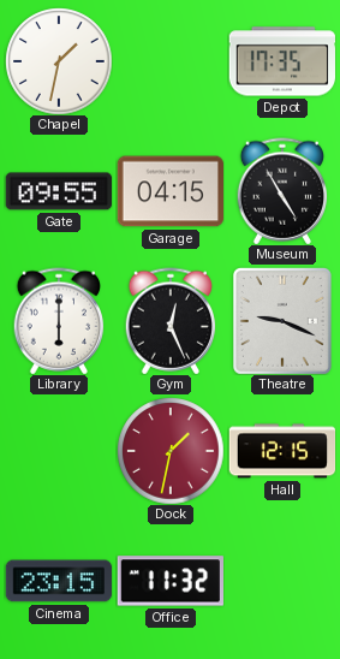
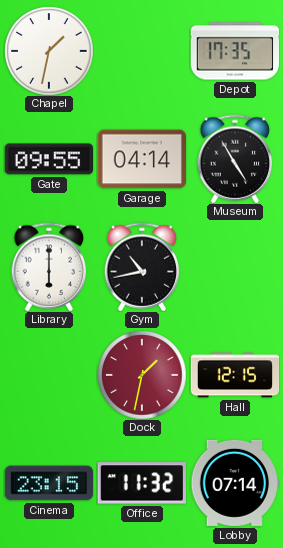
Garage: 04:15 -> 04:14 (141, 159)
Gym: 12:26 -> 10:43 (142, 267)
Theatre: 9:19 -> none (282, 321)
Lobby: none -> 07:14 (235, 483)
